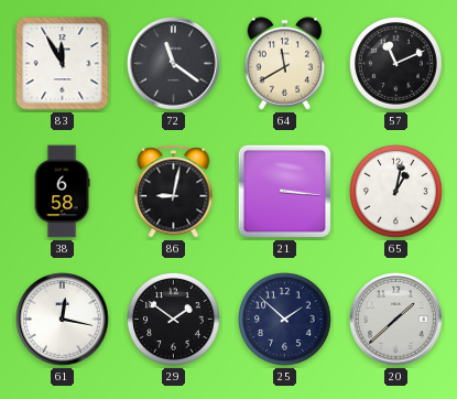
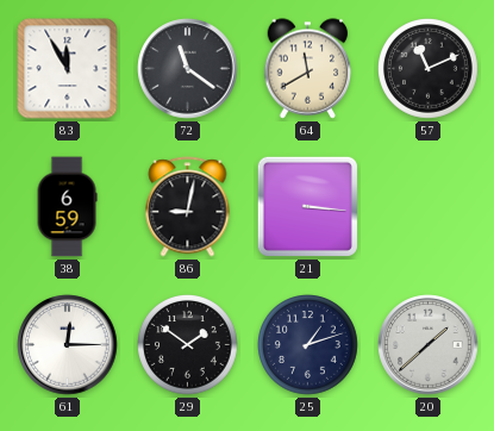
38: 6:58 -> 6:59 (67, 207)
65: 1:02 -> none (396, 192)
61: 12:17 -> 12:15 (68, 345)
25: 1:52 -> 1:12 (308, 345)
